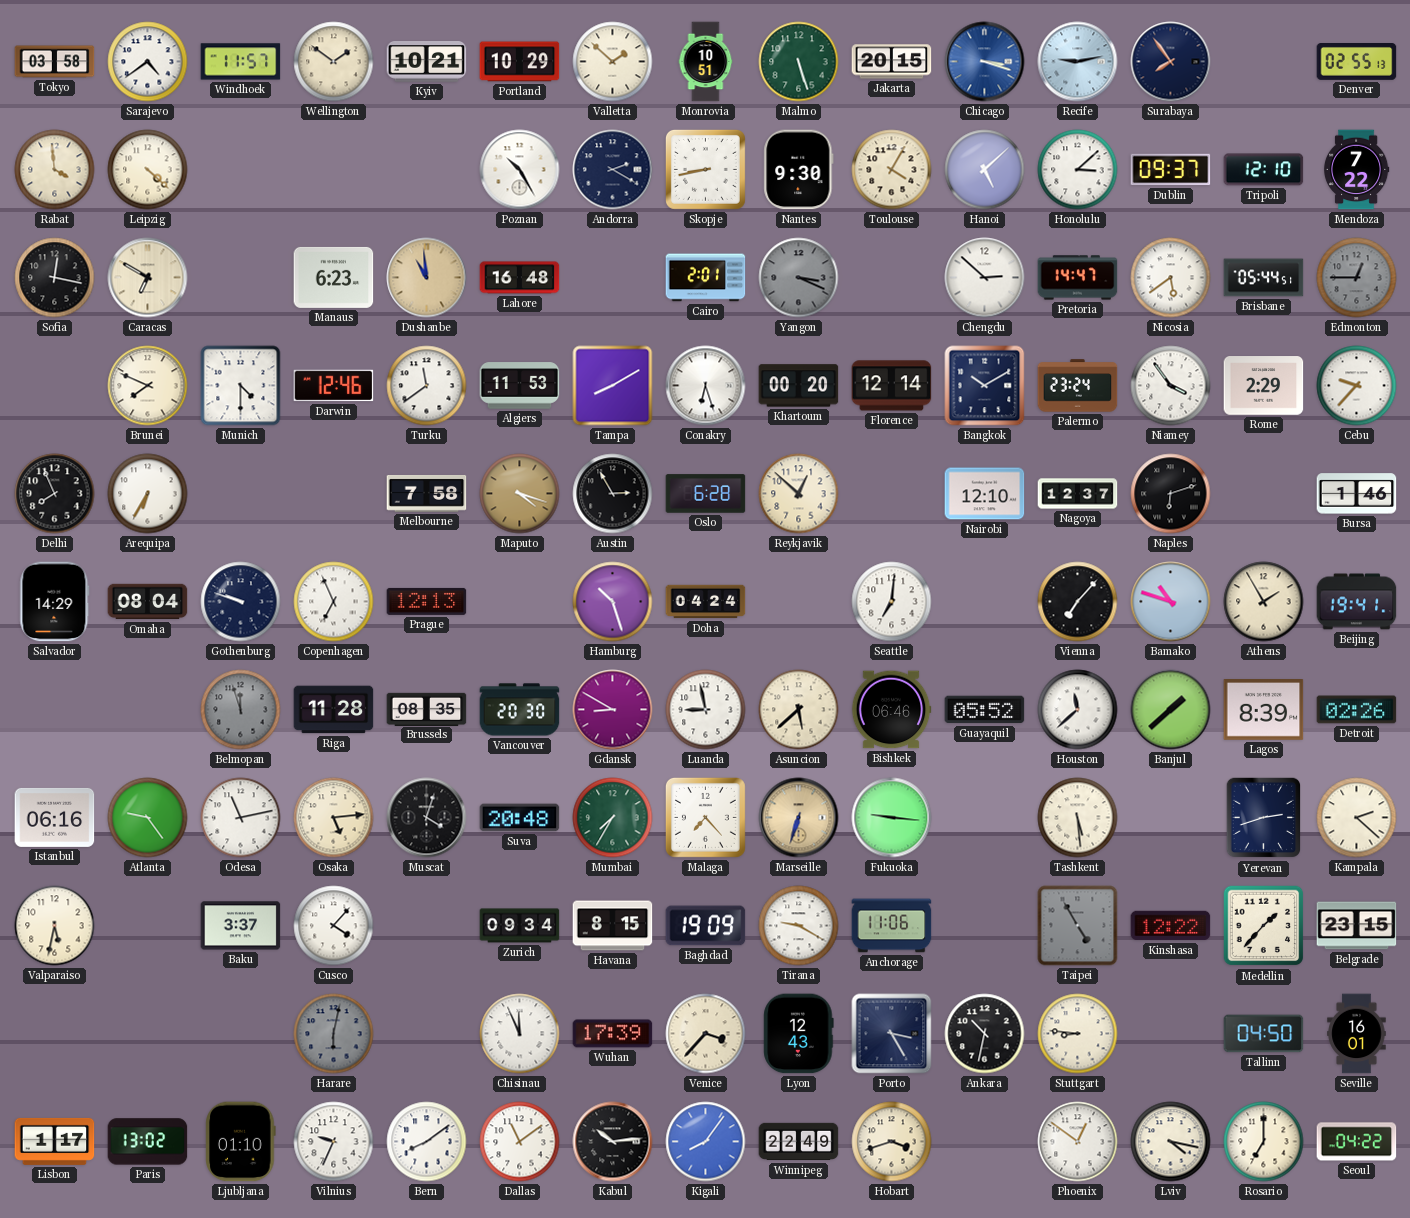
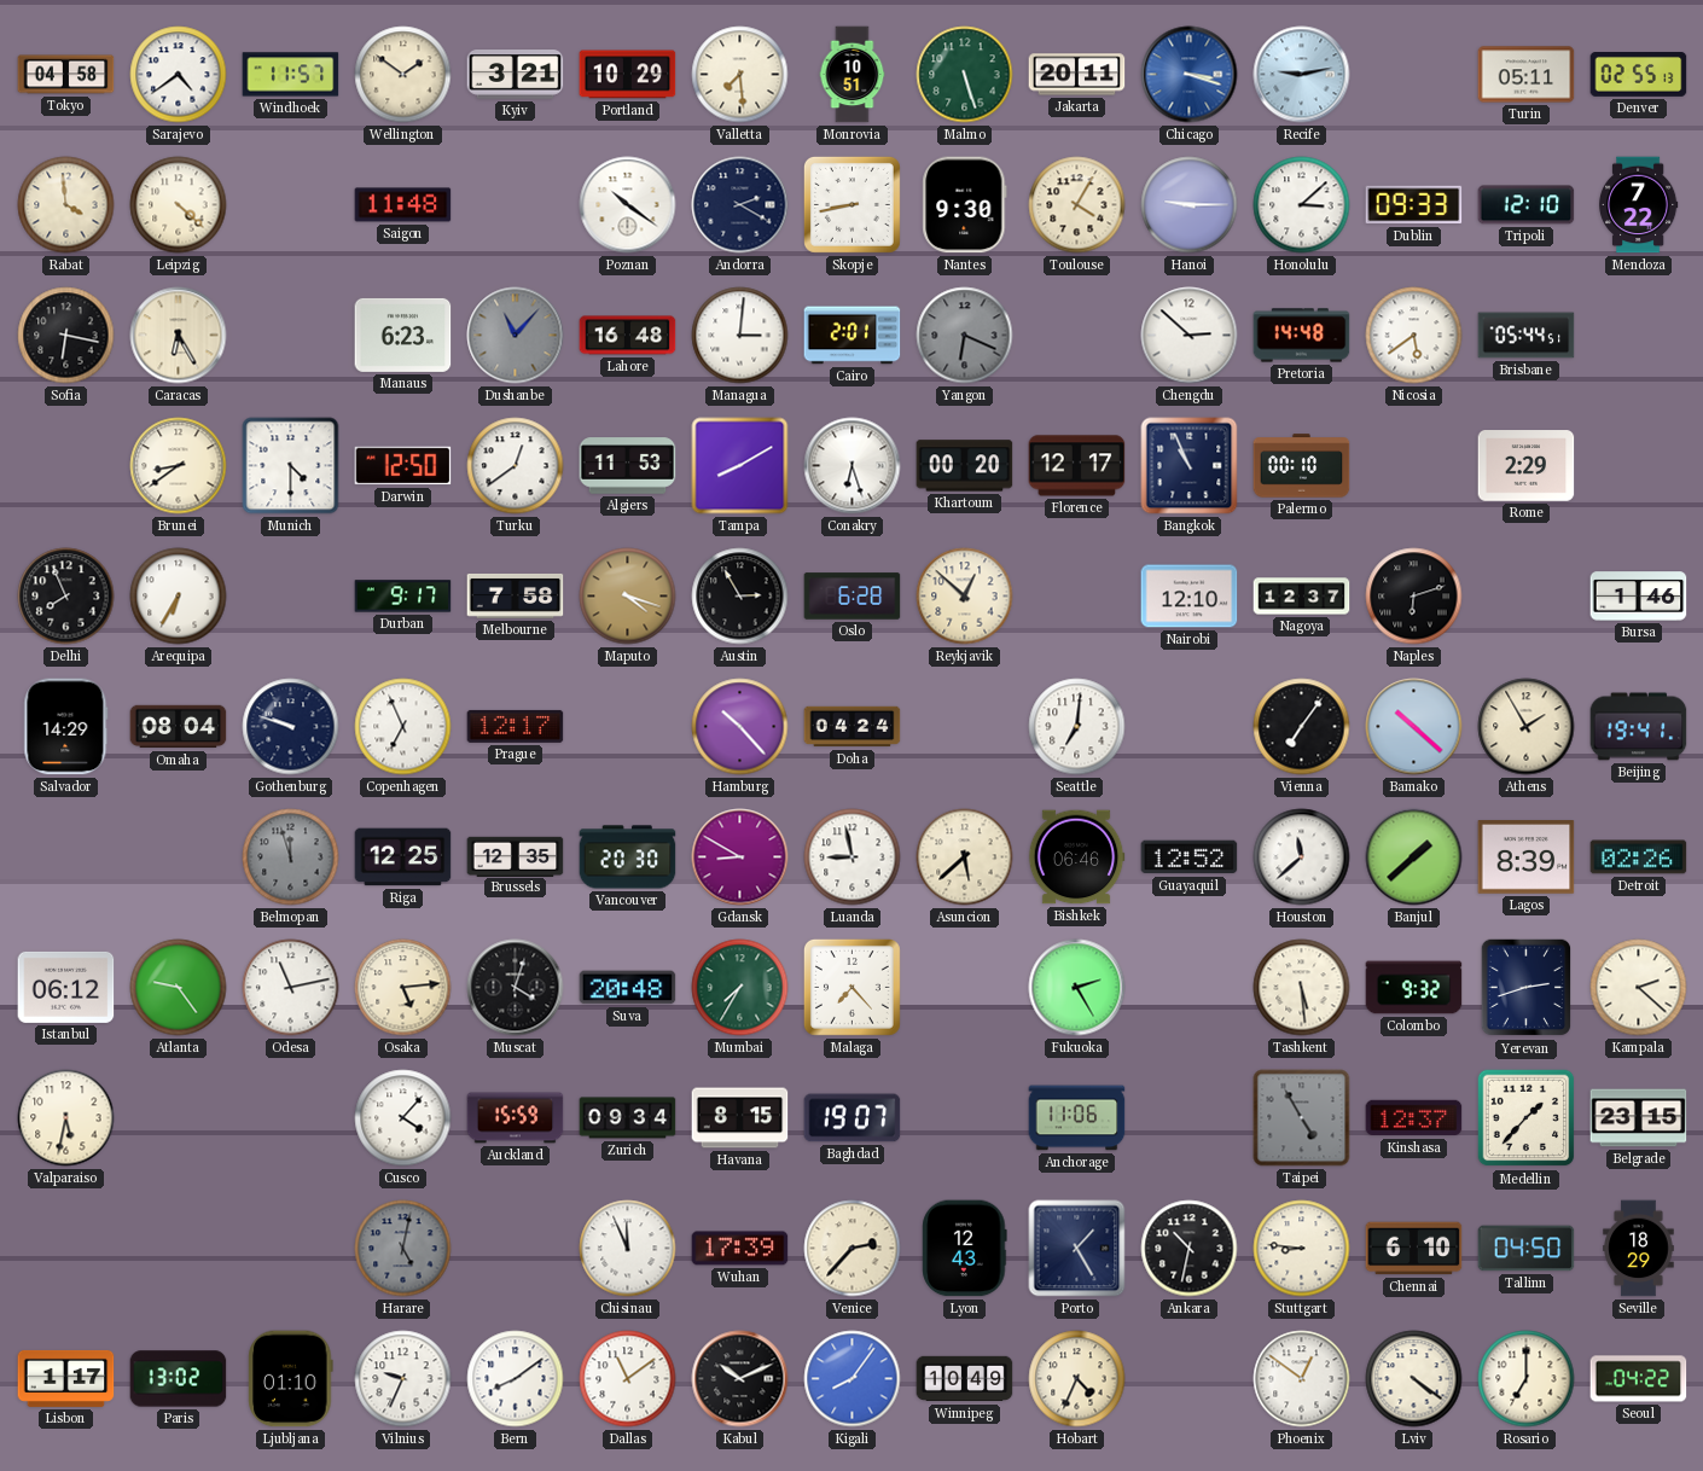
Tokyo: 03:58 -> 04:58 (66, 75)
Kyiv: 10:21 -> 3:21 (516, 75)
Valletta: 1:52 -> 7:29 (740, 75)
Jakarta: 20:15 -> 20:11 (1077, 75)
Surabaya: 7:54 -> none (1171, 62)
Turin: none -> 05:11 (1527, 75)
Saigon: none -> 11:48 (403, 205)
Poznan: 10:25 -> 10:21 (628, 205)
Hanoi: 5:08 -> 9:15 (1190, 205)
Dublin: 09:37 -> 09:33 (1414, 205)
Sofia: 12:17 -> 6:17 (66, 336)
Caracas: 6:50 -> 6:25 (179, 336)
Dushanbe: 10:59 -> 11:07 (516, 336)
Dushanbe dial: champagne -> grey (516, 336)
Managua: none -> 3:01 (740, 336)
Yangon: 3:19 -> 6:19 (965, 336)
Pretoria: 14:47 -> 14:48 (1302, 336)
Edmonton: 12:45 -> none (1357, 278)
Brunei: 7:49 -> 8:39 (179, 466)
Darwin: 12:46 -> 12:50 (403, 466)
Turku: 11:39 -> 12:39 (516, 466)
Florence: 12:14 -> 12:17 (1077, 466)
Bangkok: 10:10 -> 10:56 (1190, 466)
Palermo: 23:24 -> 00:10 (1302, 466)
Niamey: 3:54 -> none (1171, 386)
Cebu: 9:37 -> none (1357, 386)
Durban: none -> 9:17 (403, 597)
Prague: 12:13 -> 12:17 (516, 726)
Hamburg: 10:27 -> 10:23 (740, 727)
Vienna: 7:07 -> 7:06 (1302, 727)
Bamako: 10:48 -> 10:22 (1414, 727)
Riga: 11:28 -> 12:25 (403, 857)
Brussels: 08:35 -> 12:35 (516, 856)
Guayaquil: 05:52 -> 12:52 (1190, 857)
Istanbul: 06:16 -> 06:12 (66, 987)
Marseille: 6:33 -> none (799, 818)
Fukuoka: 9:16 -> 2:25 (1077, 988)
Colombo: none -> 9:32 (1414, 988)
Baku: 3:37 -> none (241, 926)
Auckland: none -> 15:59 (516, 1118)
Baghdad: 19:09 -> 19:07 (853, 1118)
Tirana: 9:20 -> none (799, 926)
Kinshasa: 12:22 -> 12:37 (1414, 1118)
Harare: 6:02 -> 5:02 (403, 1249)
Venice: 3:37 -> 2:37 (853, 1249)
Porto: 3:25 -> 1:25 (1077, 1249)
Chennai: none -> 6:10 (1414, 1249)
Seville: 16:01 -> 18:29 (1639, 1249)
Kabul: 10:14 -> 10:11 (740, 1379)
Winnipeg: 22:49 -> 10:49 (965, 1379)
Hobart: 3:42 -> 4:34 (1077, 1379)
Lviv: 4:17 -> 4:21 (1414, 1379)
